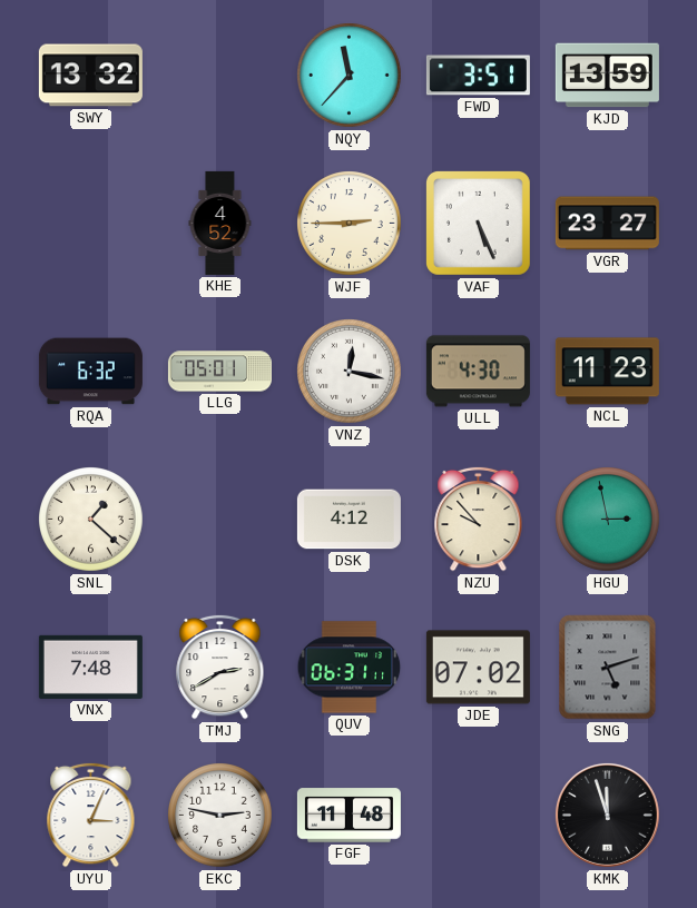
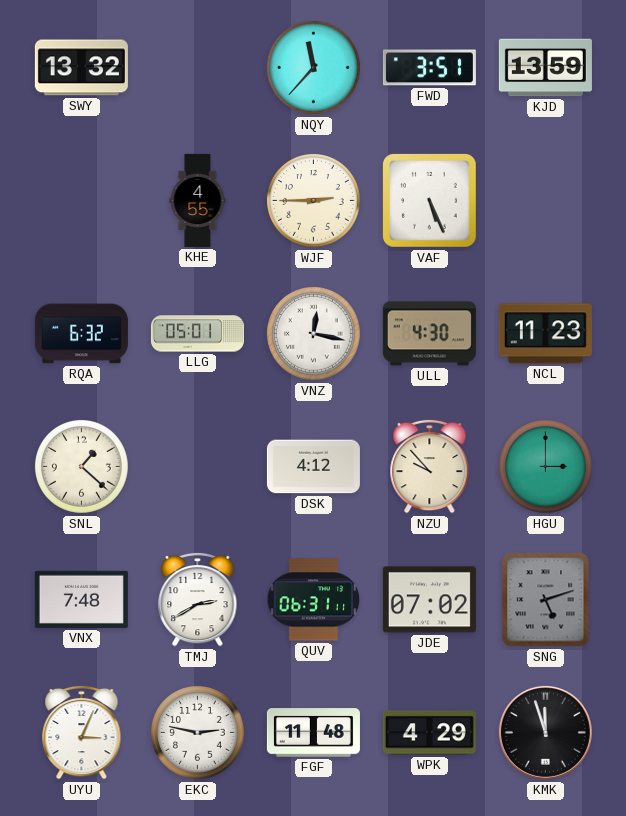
KHE: 4:52 -> 4:55 (198, 200)
VGR: 23:27 -> none (607, 224)
HGU: 2:58 -> 3:00 (546, 467)
WPK: none -> 4:29 (429, 733)
